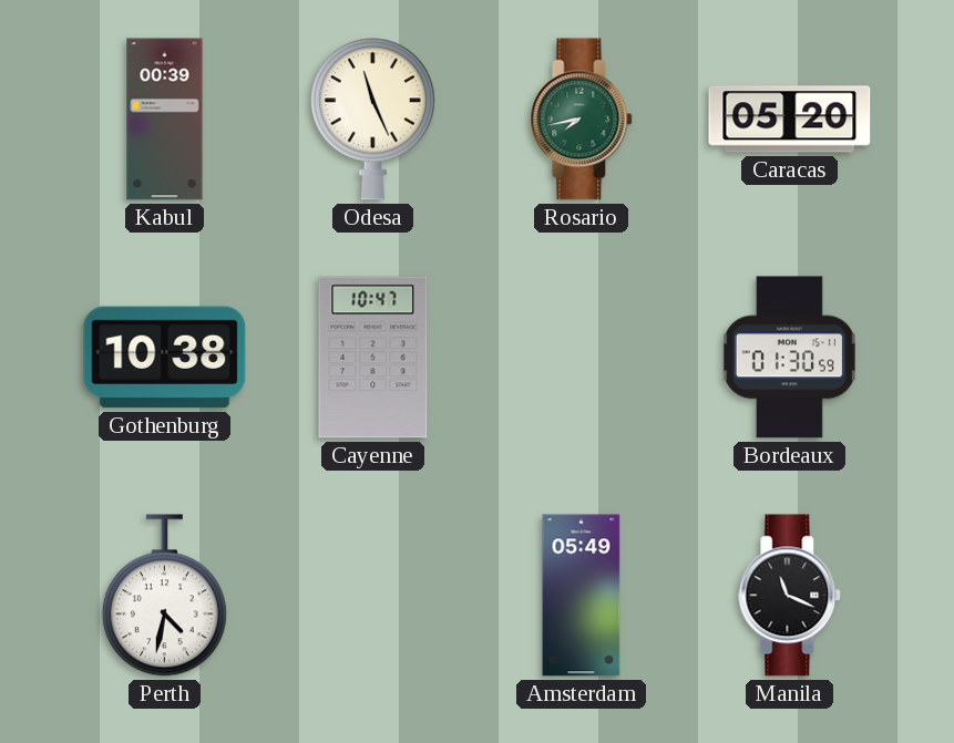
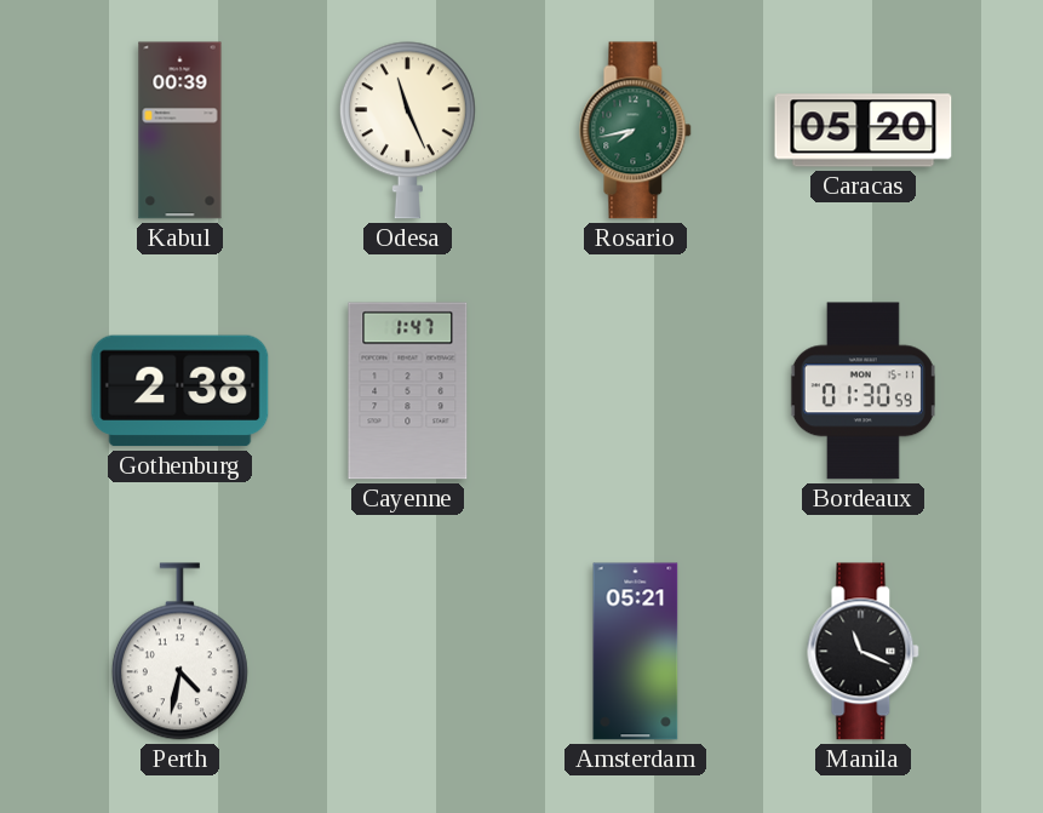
Gothenburg: 10:38 -> 2:38 (180, 391)
Cayenne: 10:47 -> 1:47 (408, 391)
Amsterdam: 05:49 -> 05:21 (636, 652)
